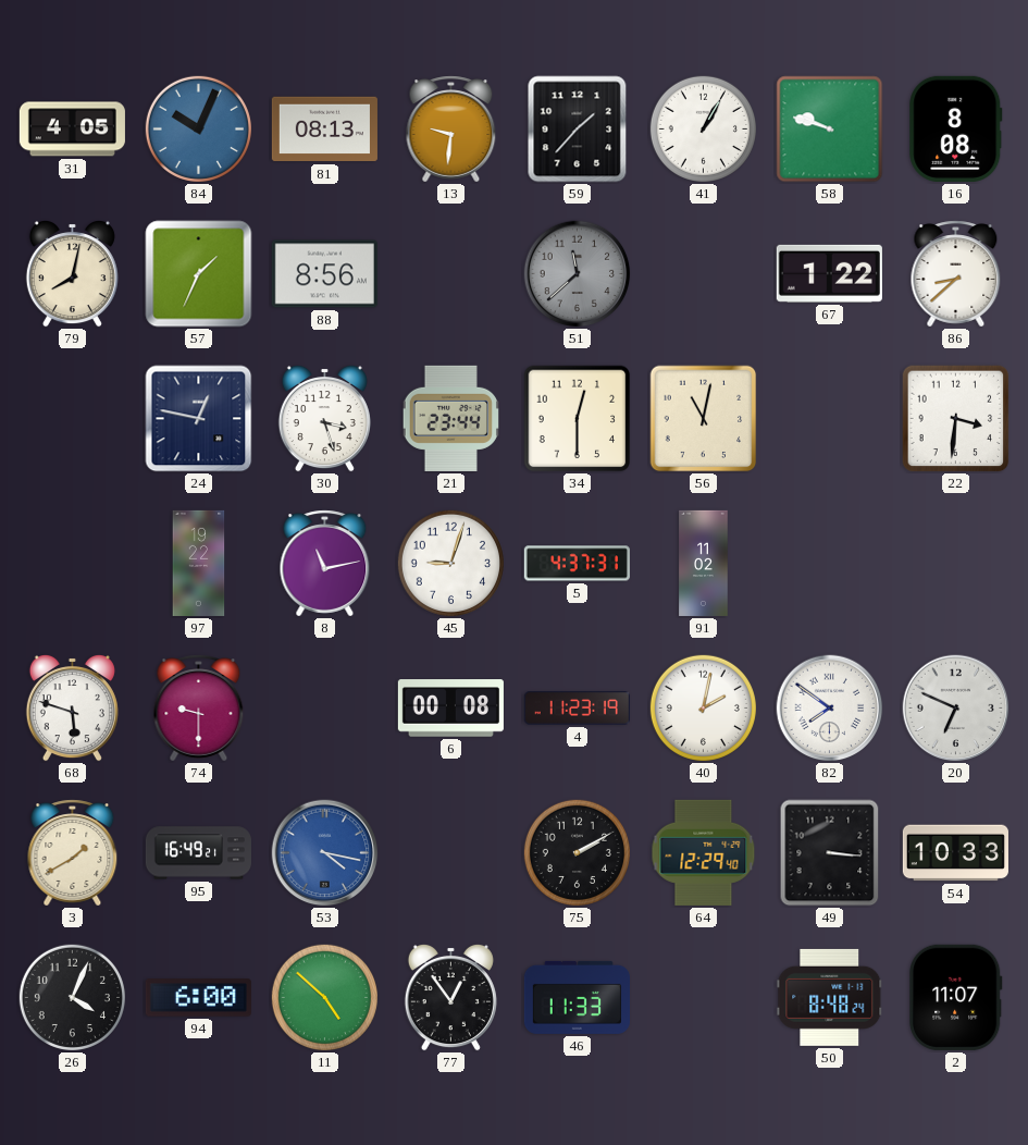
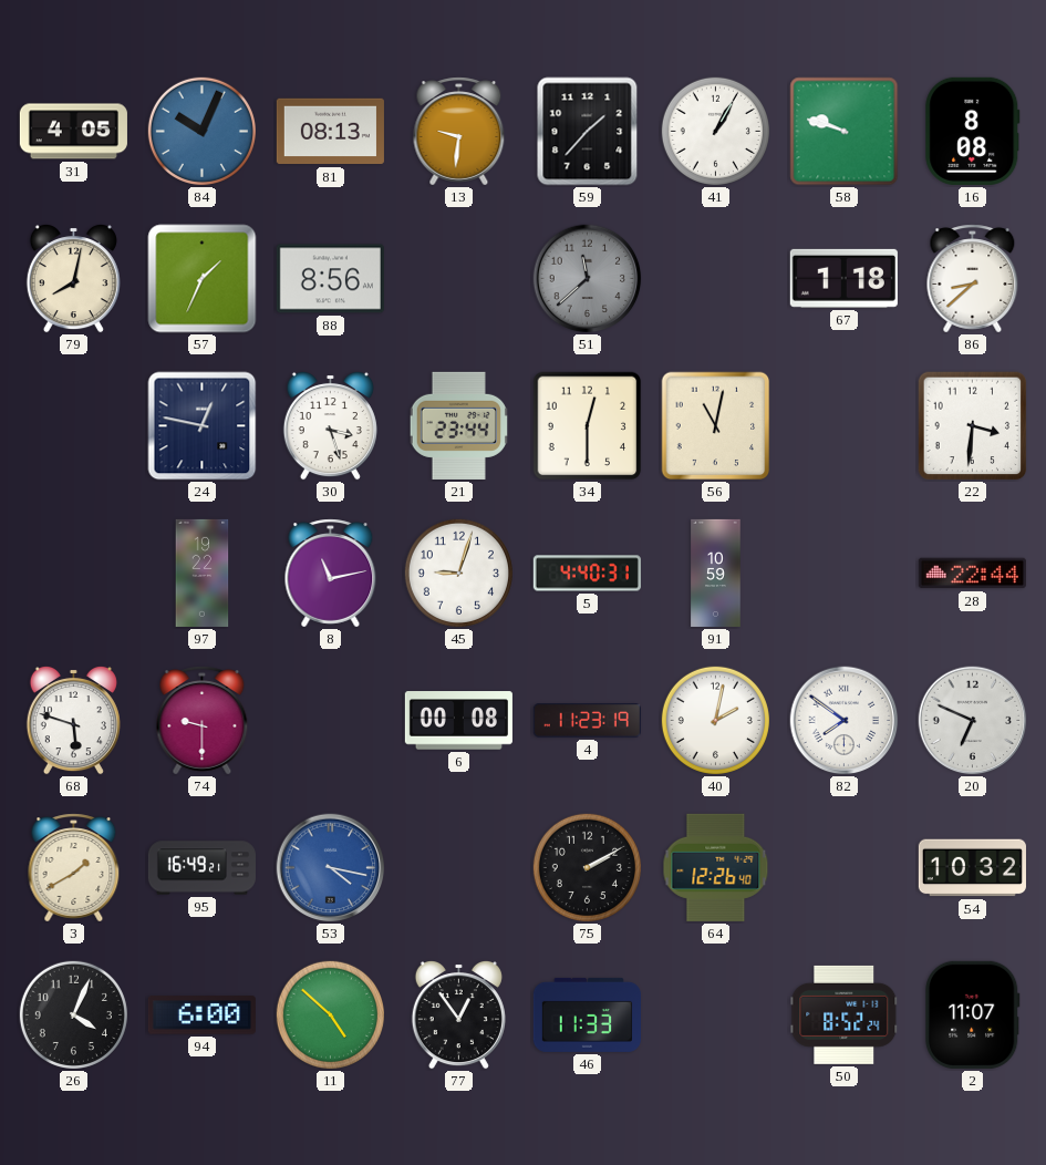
67: 1:22 -> 1:18 (843, 278)
5: 4:37 -> 4:40 (587, 574)
91: 11:02 -> 10:59 (716, 573)
28: none -> 22:44 (972, 574)
64: 12:29 -> 12:26 (716, 867)
49: 3:16 -> none (830, 853)
54: 10:33 -> 10:32 (972, 868)
50: 8:48 -> 8:52 (845, 1014)
